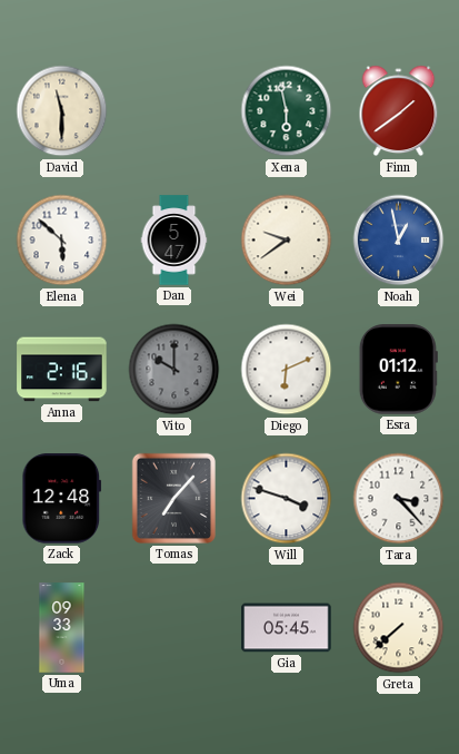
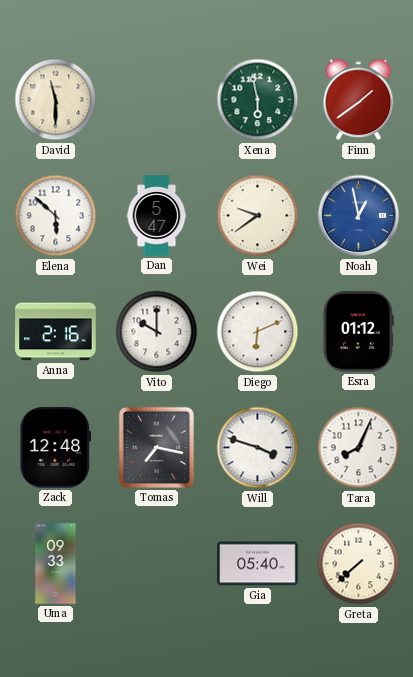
Vito dial: grey -> white (157, 332)
Tomas: 7:07 -> 7:17 (156, 447)
Tara: 3:23 -> 8:04 (359, 448)
Gia: 05:45 -> 05:40 (258, 564)
